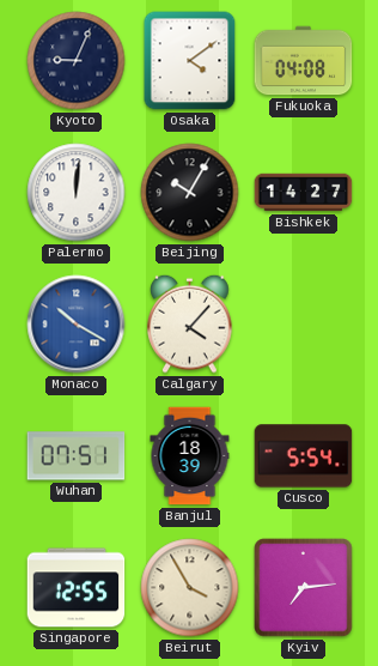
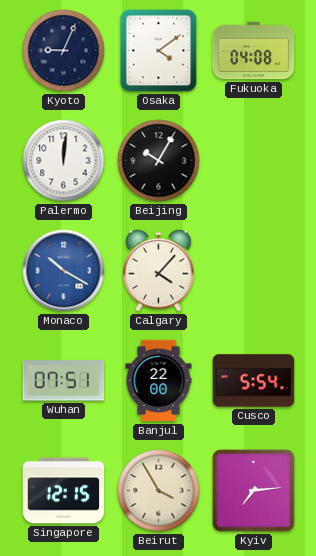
Bishkek: 14:27 -> none (304, 193)
Banjul: 18:39 -> 22:00 (159, 381)
Singapore: 12:55 -> 12:15 (64, 491)
